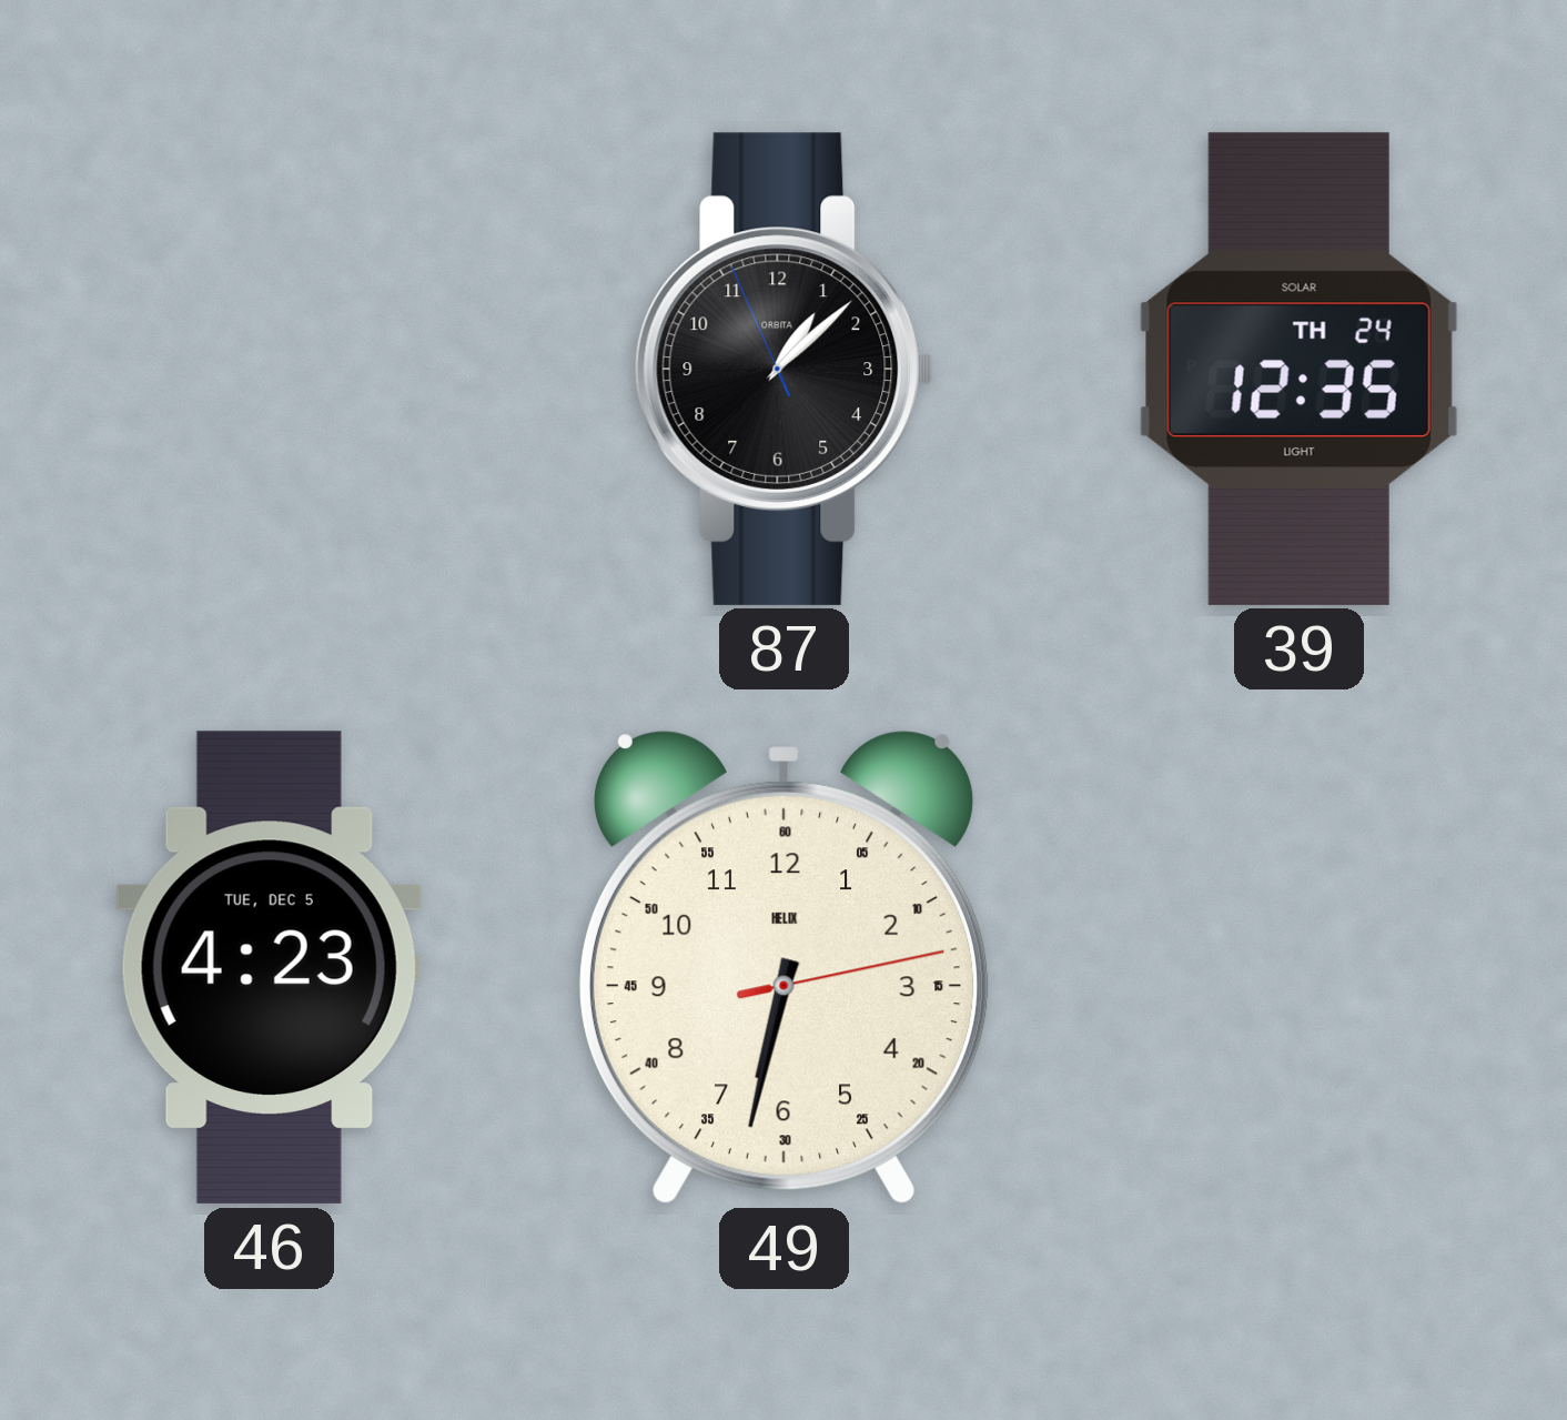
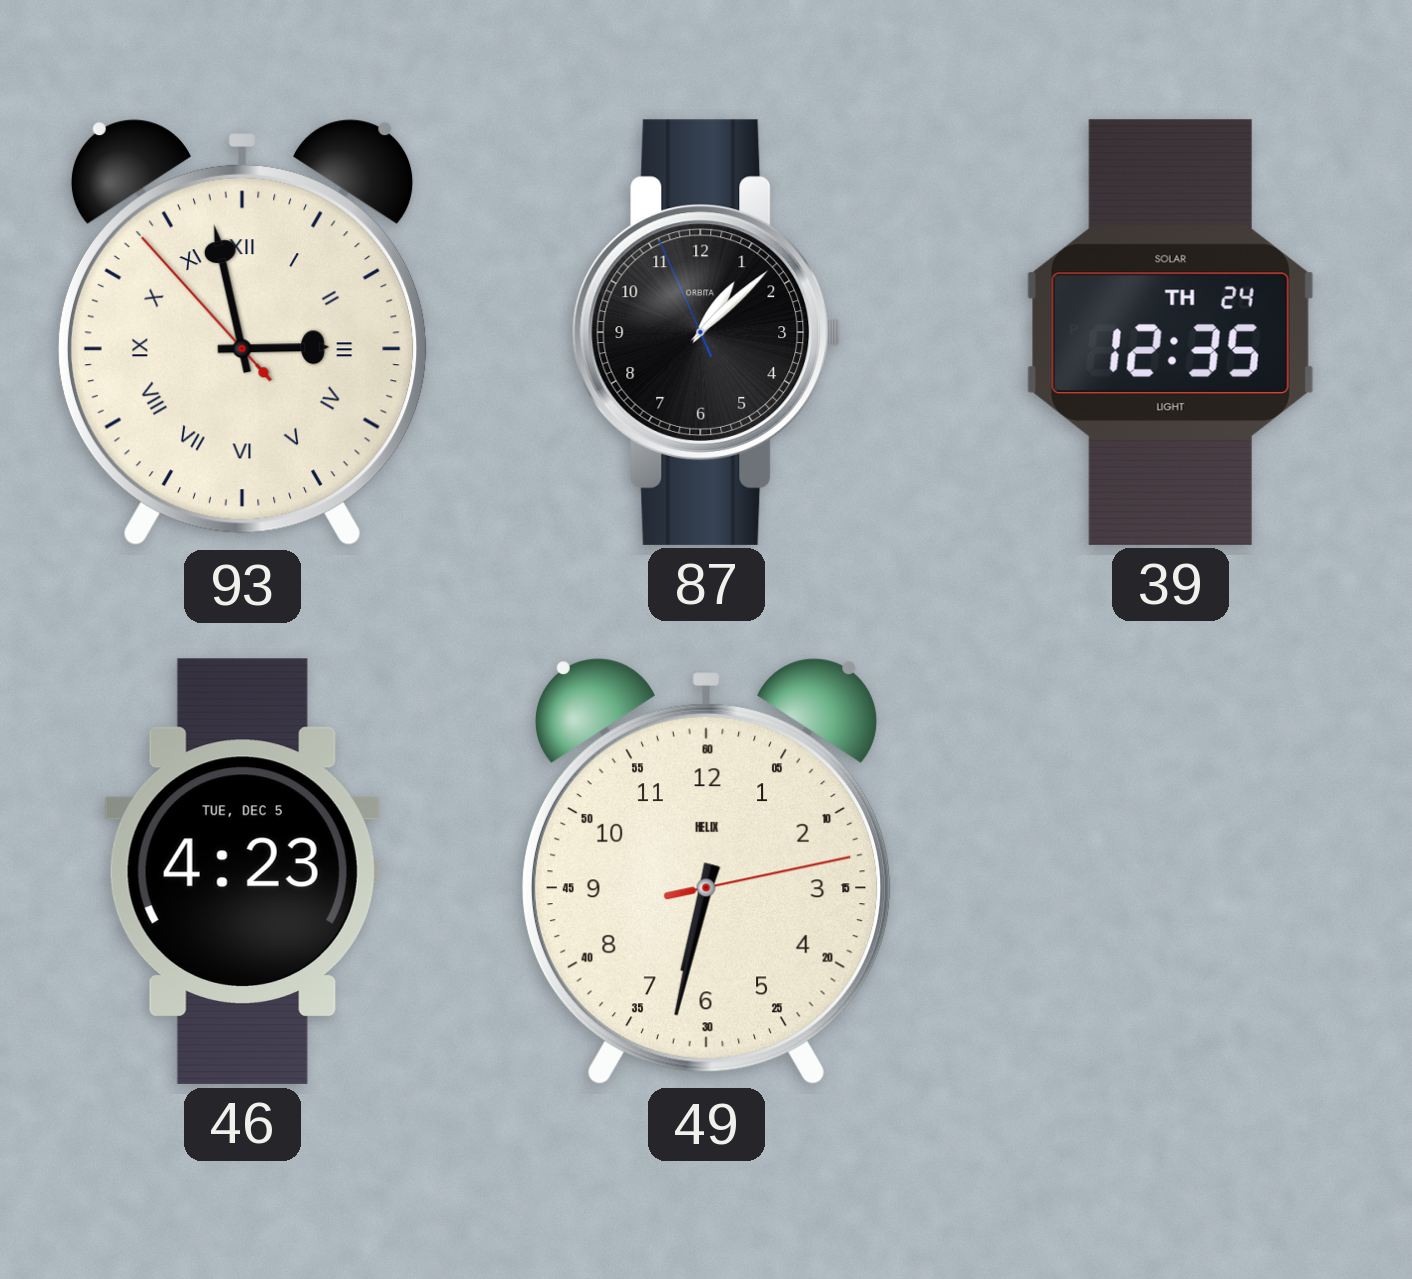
93: none -> 2:57 (242, 333)
